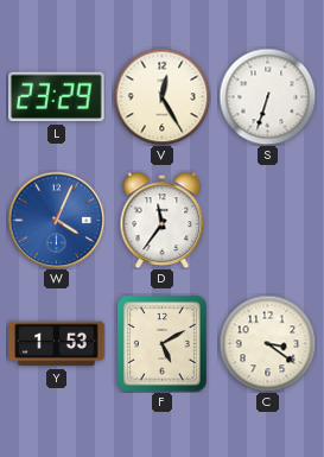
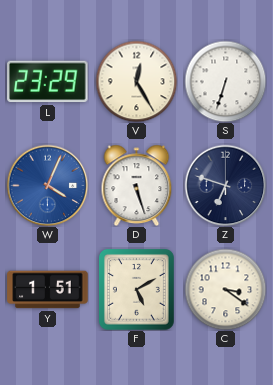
D: 11:36 -> 5:27 (137, 185)
Z: none -> 6:48 (225, 185)
Y: 1:53 -> 1:51 (48, 290)
